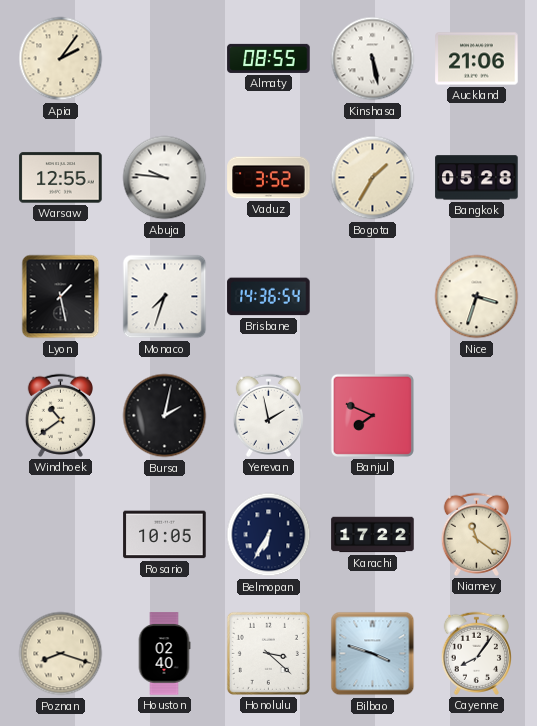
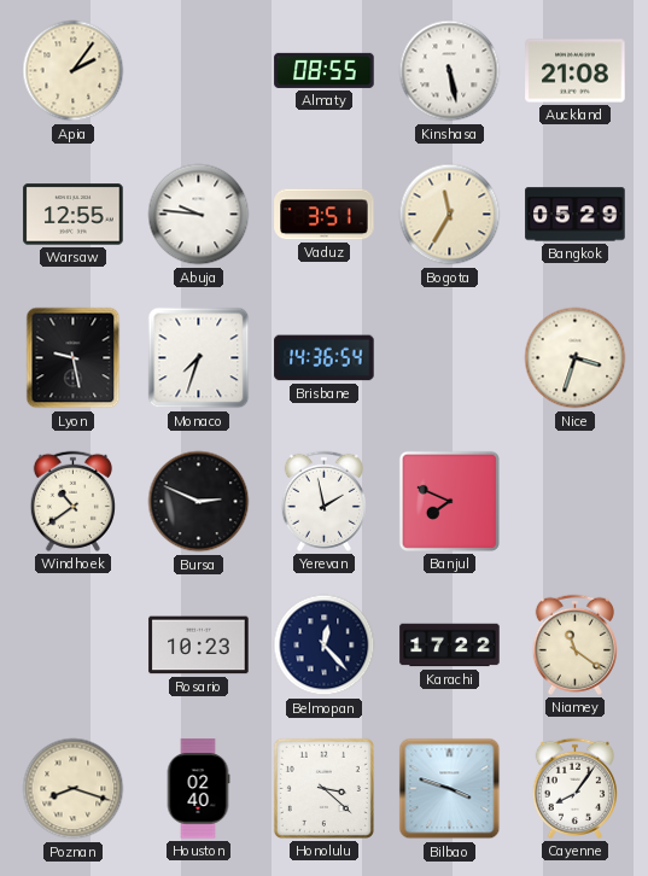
Auckland: 21:06 -> 21:08 (576, 71)
Vaduz: 3:52 -> 3:51 (325, 215)
Bogota: 1:35 -> 11:35 (450, 215)
Bangkok: 05:28 -> 05:29 (576, 215)
Lyon: 1:28 -> 9:28 (74, 358)
Bursa: 2:02 -> 2:49 (199, 502)
Rosario: 10:05 -> 10:23 (199, 646)
Belmopan: 6:35 -> 12:23 (325, 646)
